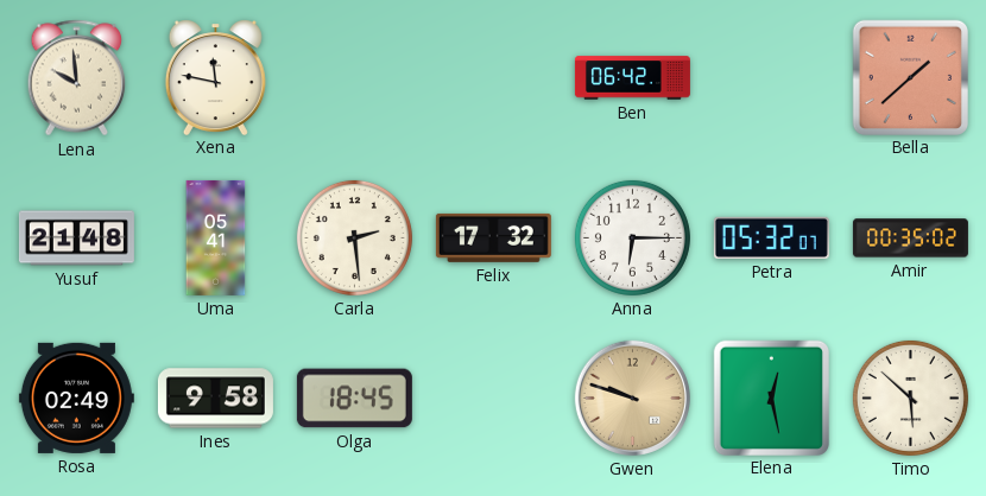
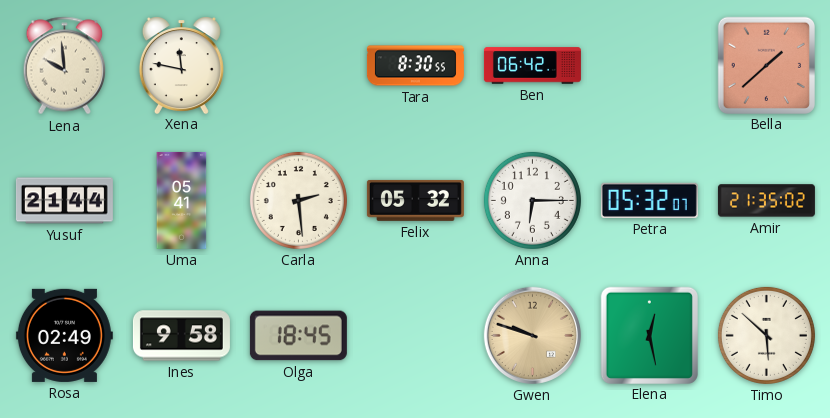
Tara: none -> 8:30 (415, 66)
Yusuf: 21:48 -> 21:44 (64, 201)
Felix: 17:32 -> 05:32 (415, 200)
Amir: 00:35 -> 21:35 (766, 201)
